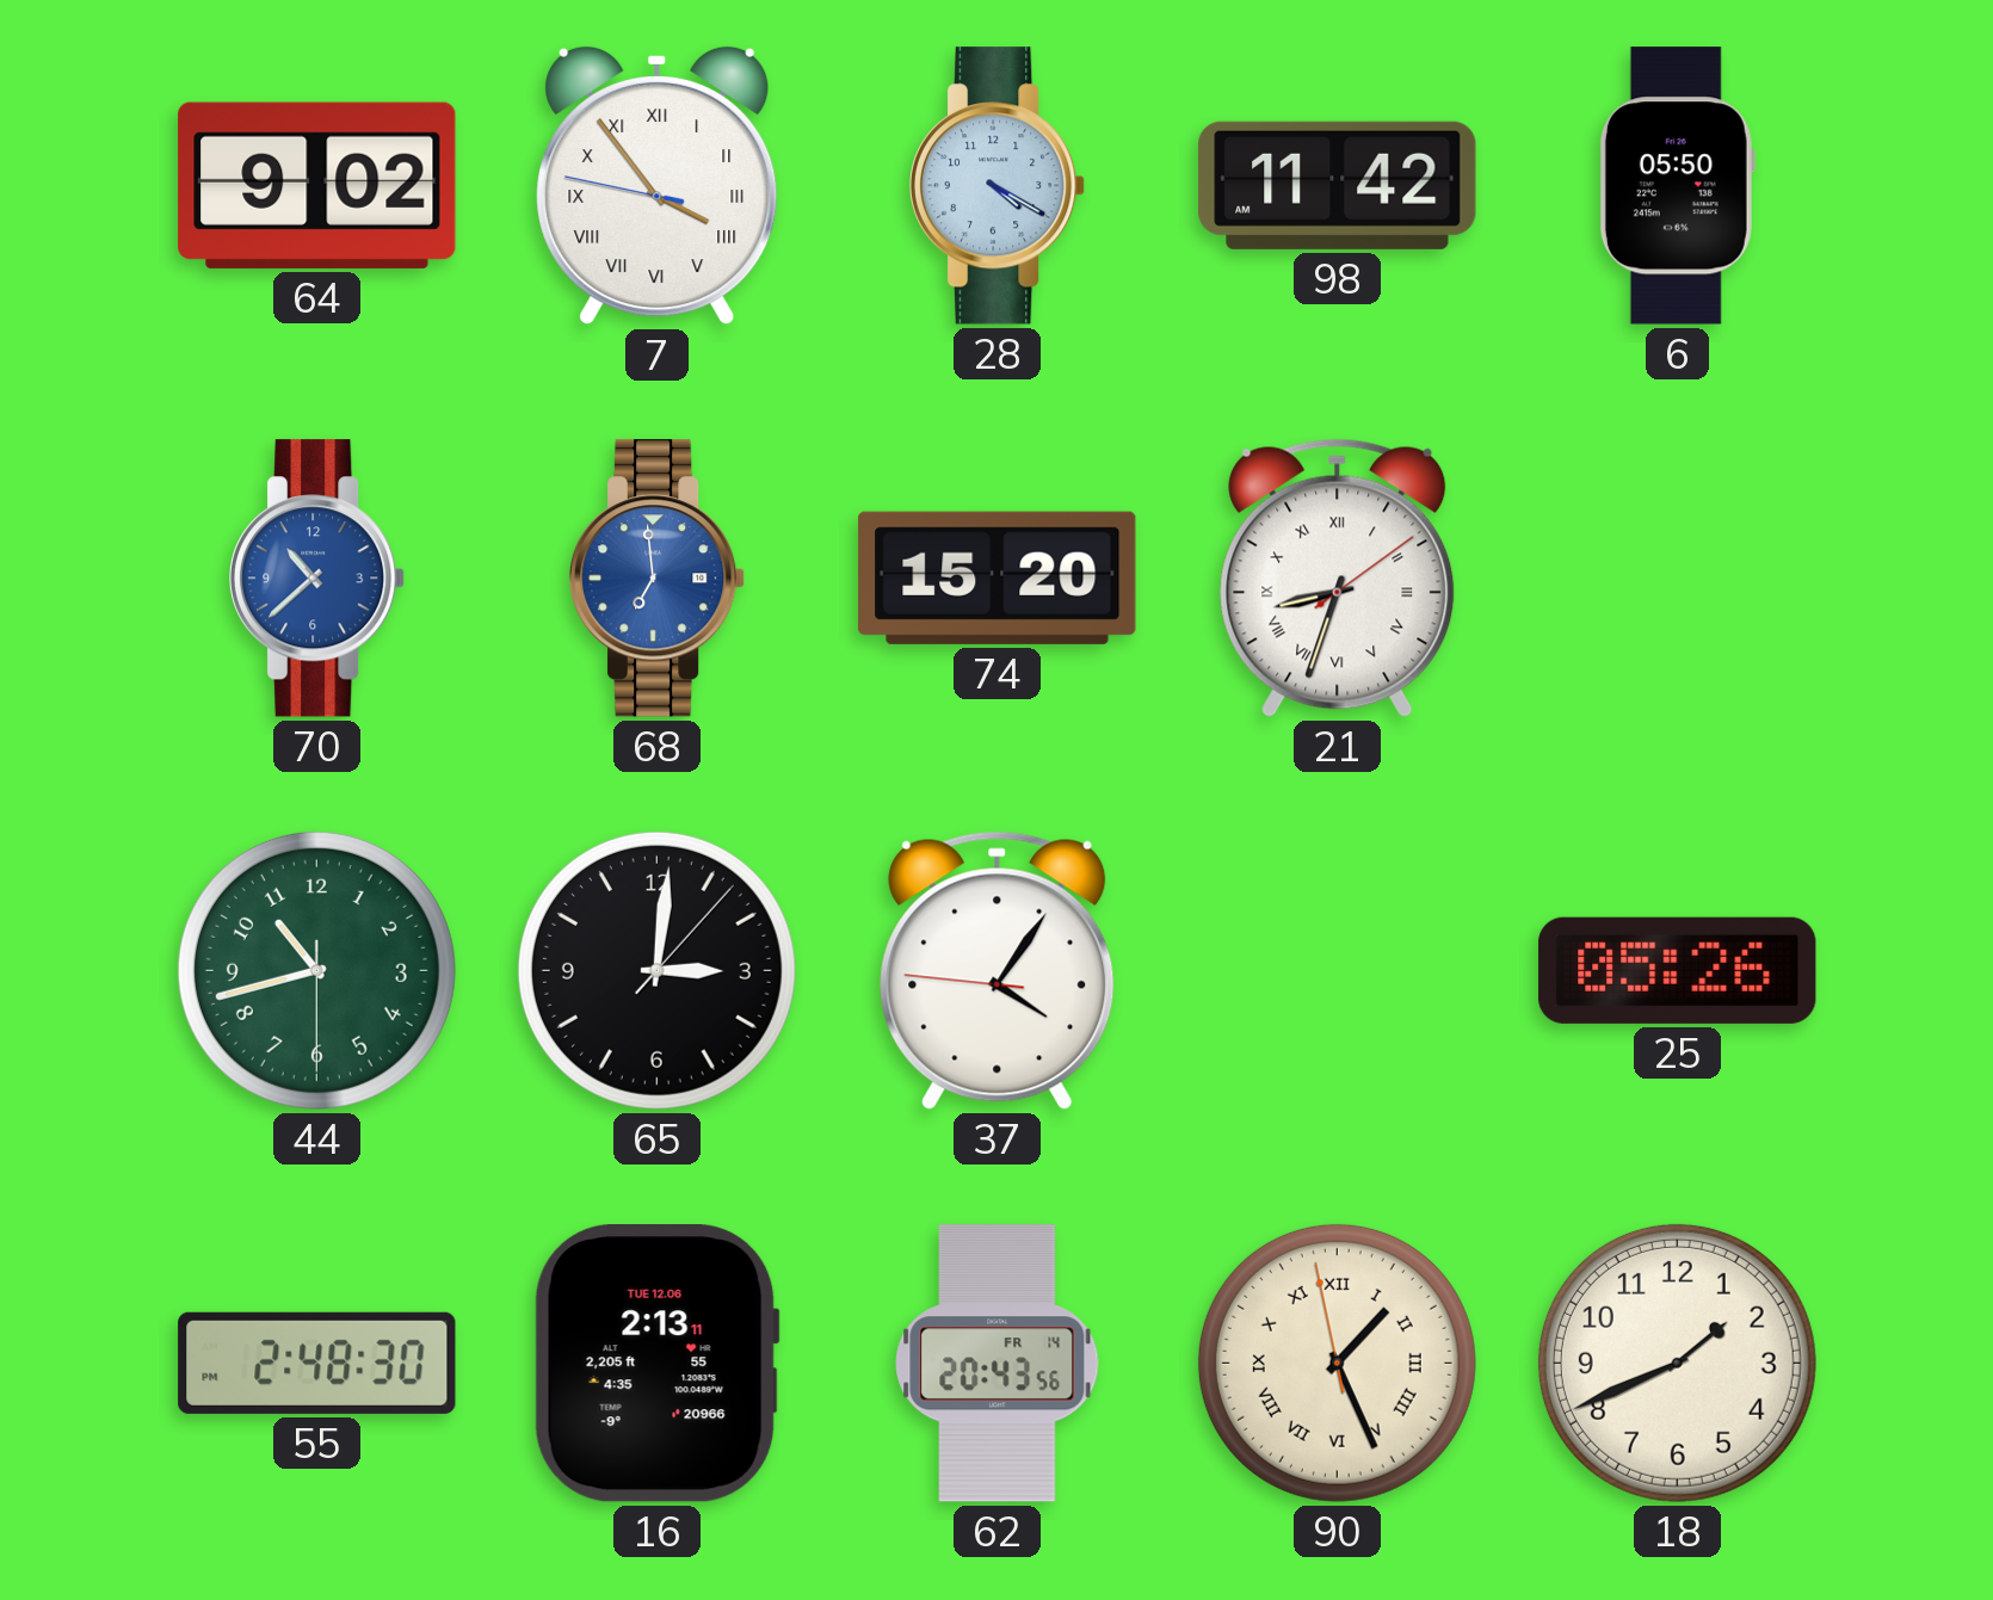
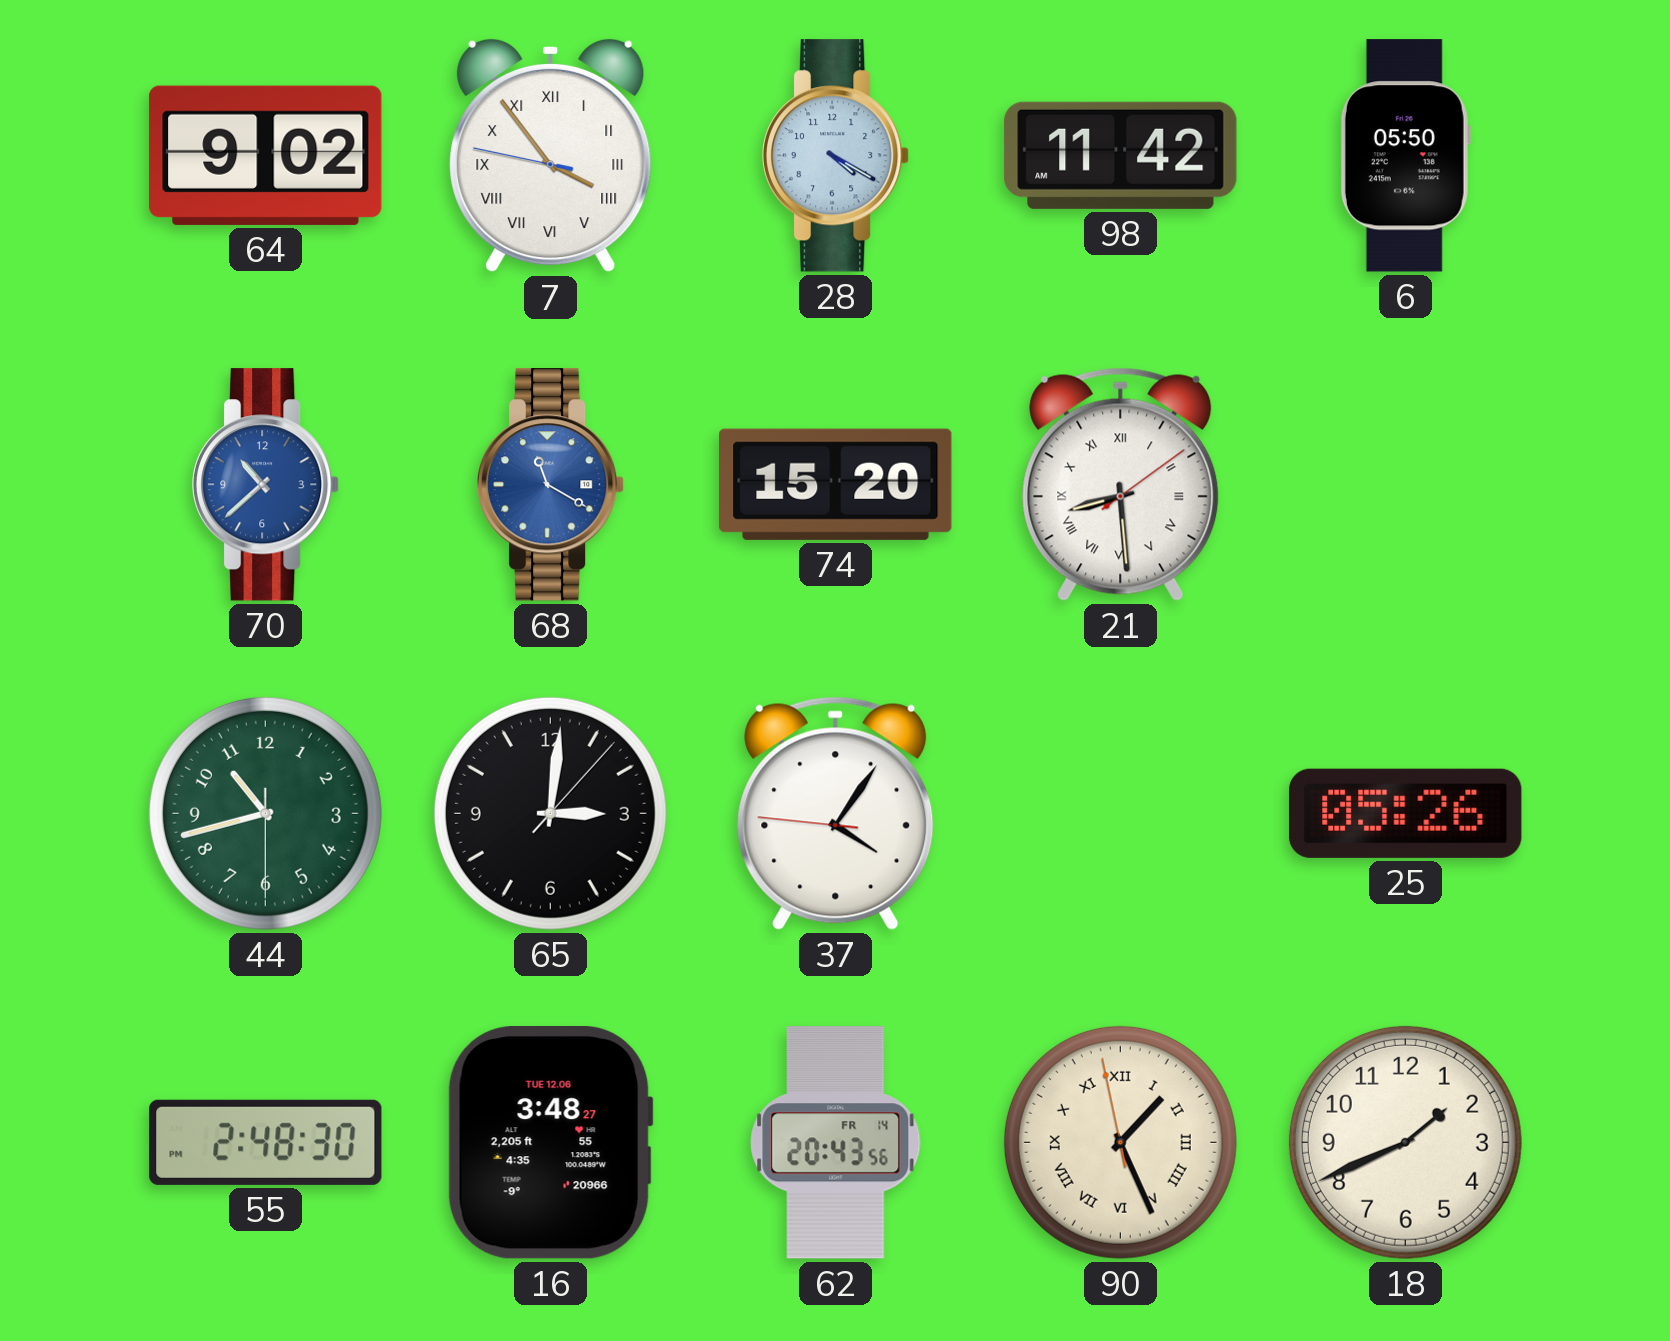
68: 6:59 -> 11:20 (552, 485)
21: 8:33 -> 8:29 (1121, 484)
16: 2:13 -> 3:48 (550, 1143)
